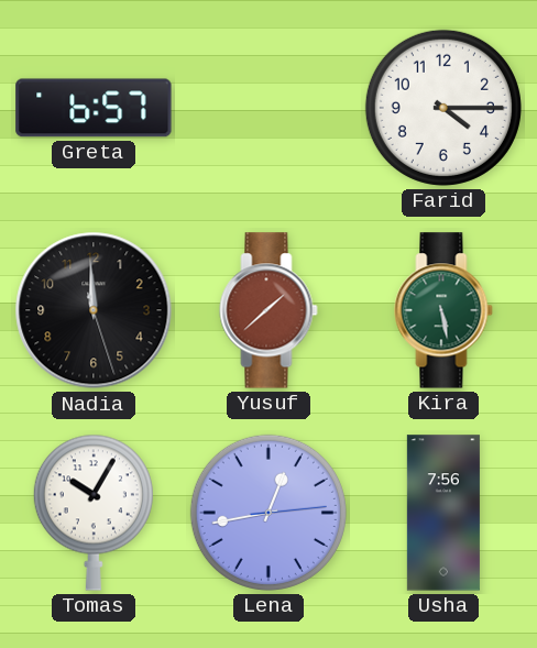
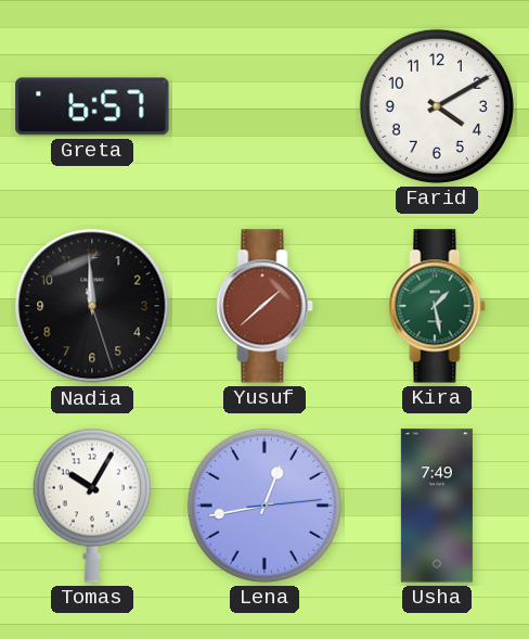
Farid: 4:15 -> 4:10 (437, 106)
Kira: 5:28 -> 1:28 (437, 306)
Usha: 7:56 -> 7:49 (437, 506)
